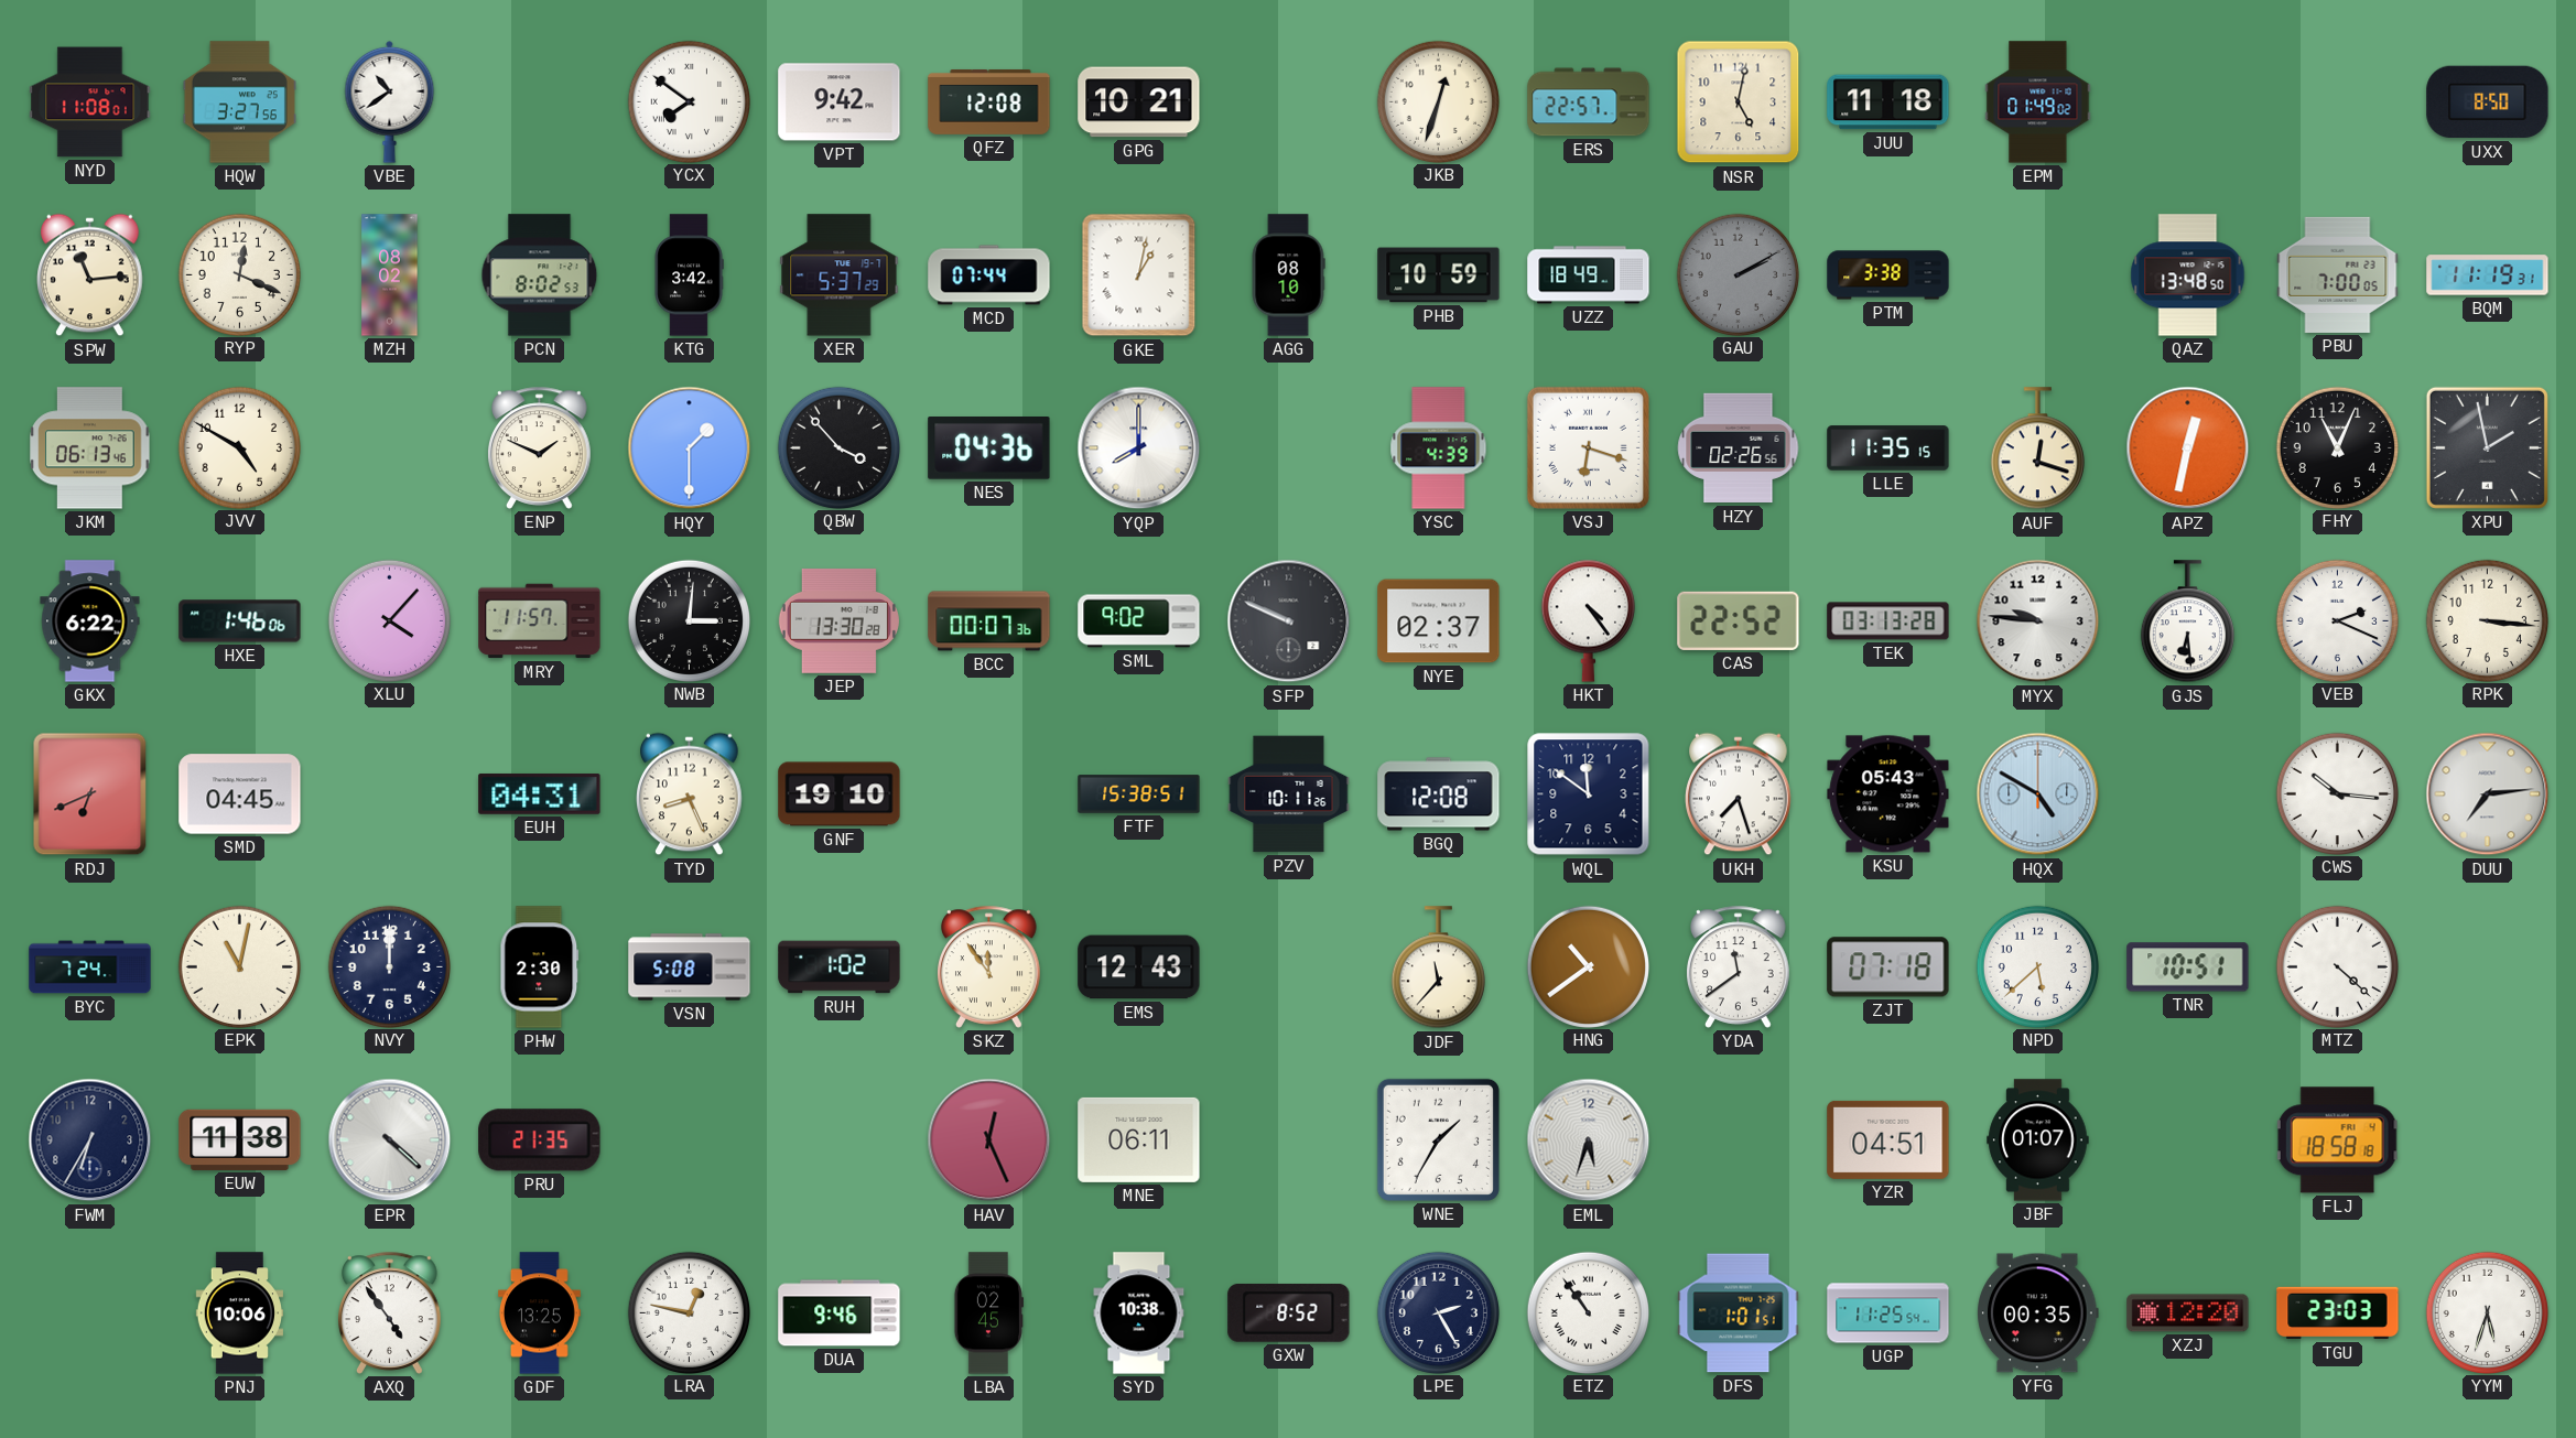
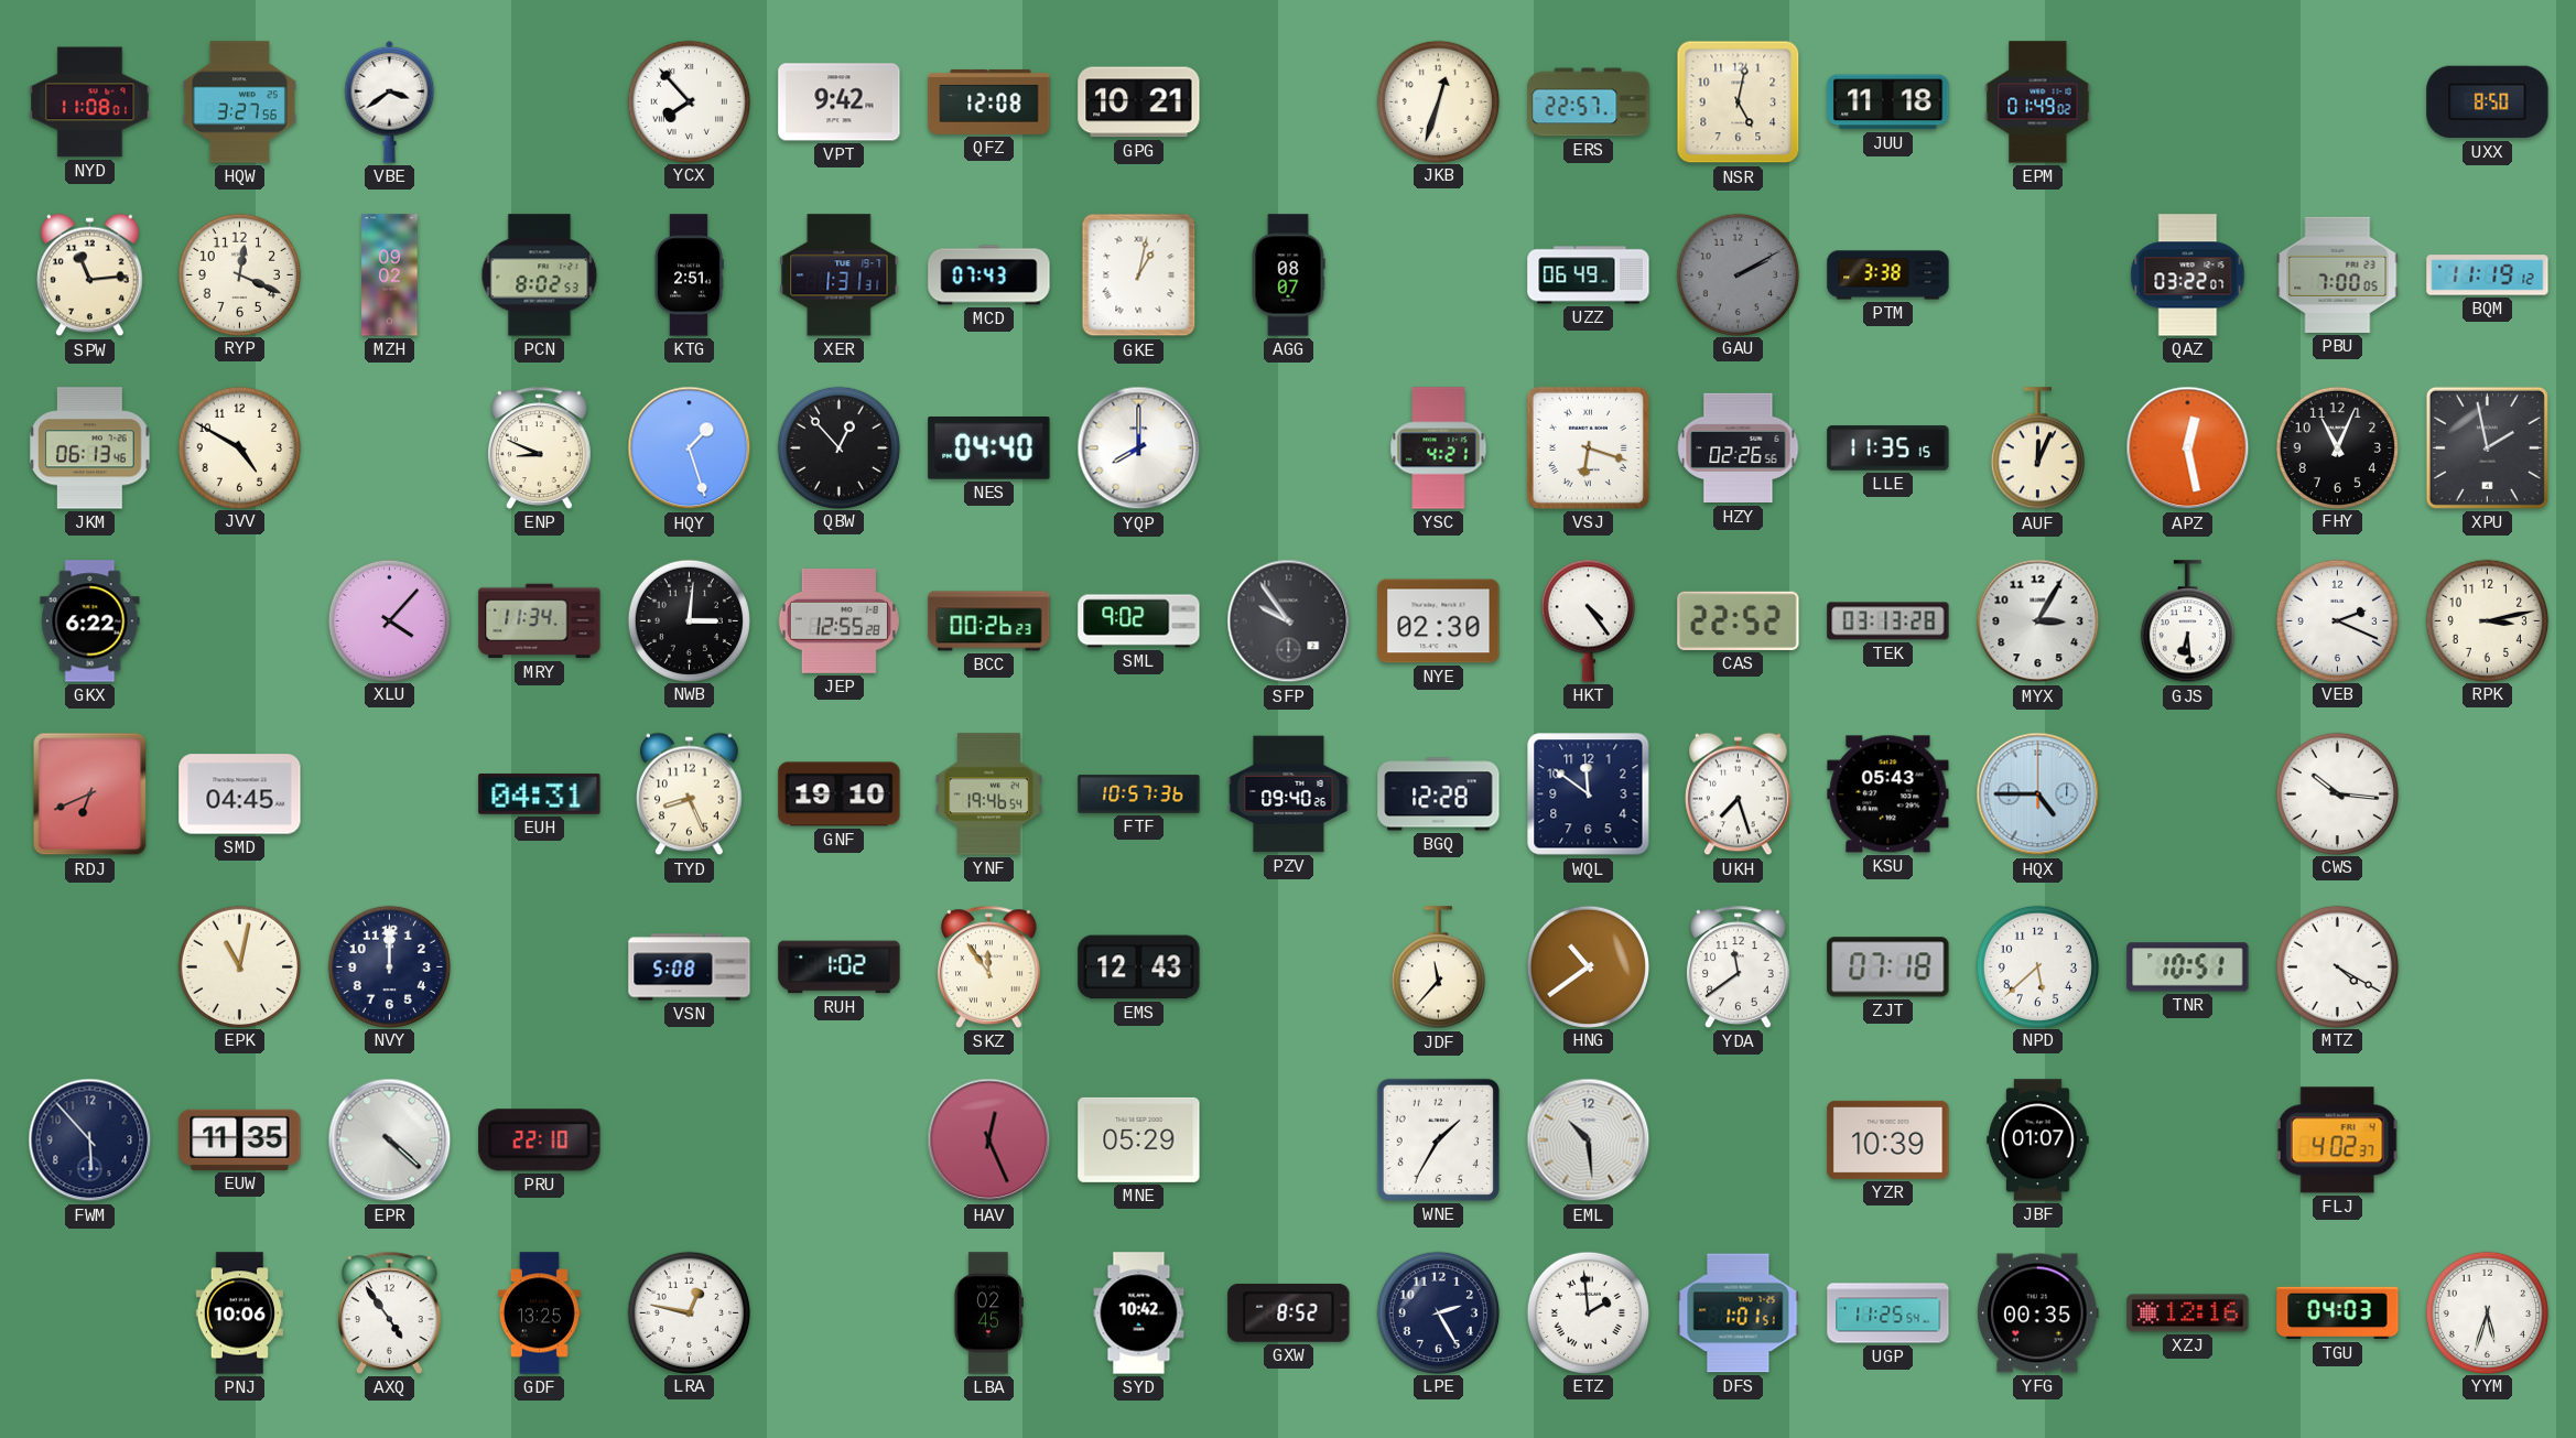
VBE: 10:39 -> 3:39 (390, 101)
YCX: 7:51 -> 7:53 (689, 101)
MZH: 08:02 -> 09:02 (390, 275)
KTG: 3:42 -> 2:51 (689, 275)
XER: 5:37 -> 1:31 (840, 275)
MCD: 07:44 -> 07:43 (989, 275)
AGG: 08:10 -> 08:07 (1288, 275)
PHB: 10:59 -> none (1439, 275)
UZZ: 18:49 -> 06:49 (1589, 275)
QAZ: 13:48 -> 03:22 (2188, 275)
BQM: 11:19:31 -> 11:19:12 (2488, 275)
ENP: 1:49 -> 8:49 (540, 447)
HQY: 1:30 -> 1:27 (690, 448)
QBW: 3:53 -> 12:53 (838, 447)
NES: 04:36 -> 04:40 (989, 448)
YSC: 4:39 -> 4:21 (1439, 448)
AUF: 12:18 -> 12:04 (2037, 448)
APZ: 12:32 -> 12:28 (2188, 448)
HXE: 1:46 -> none (240, 621)
MRY: 11:57 -> 11:34 (540, 621)
JEP: 13:30 -> 12:55 (838, 621)
BCC: 00:07 -> 00:26 (989, 621)
SFP: 9:49 -> 9:54 (1289, 621)
NYE: 02:37 -> 02:30 (1439, 621)
MYX: 9:46 -> 3:05 (2038, 621)
RPK: 3:16 -> 3:13 (2487, 620)
YNF: none -> 19:46 (988, 794)
FTF: 15:38 -> 10:57 (1139, 794)
PZV: 10:11 -> 09:40 (1289, 794)
BGQ: 12:08 -> 12:28 (1439, 794)
HQX: 4:50 -> 4:45 (2038, 794)
DUU: 7:14 -> none (2488, 794)
BYC: 7:24 -> none (90, 967)
PHW: 2:30 -> none (540, 967)
MTZ: 4:22 -> 4:20 (2337, 966)
FWM: 6:35 -> 5:53 (90, 1140)
EUW: 11:38 -> 11:35 (240, 1139)
PRU: 21:35 -> 22:10 (540, 1140)
MNE: 06:11 -> 05:29 (1139, 1139)
EML: 5:33 -> 10:29 (1589, 1140)
YZR: 04:51 -> 10:39 (1888, 1139)
FLJ: 18:58 -> 4:02 (2337, 1140)
DUA: 9:46 -> none (840, 1313)
SYD: 10:38 -> 10:42 (1139, 1313)
ETZ: 10:54 -> 1:59 (1588, 1312)
XZJ: 12:20 -> 12:16 (2188, 1313)
TGU: 23:03 -> 04:03 (2338, 1313)
